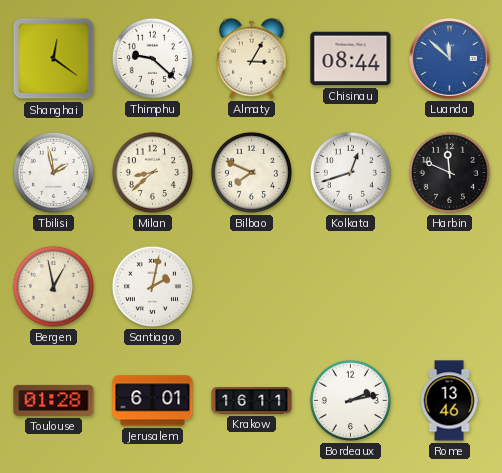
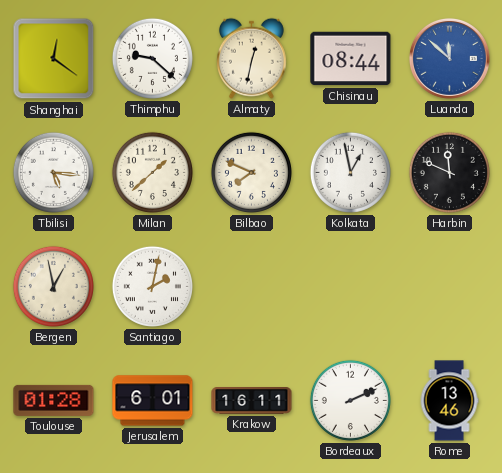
Almaty: 3:05 -> 12:32 (251, 58)
Tbilisi: 1:58 -> 5:16 (53, 172)
Milan: 8:38 -> 1:38 (152, 172)
Kolkata: 12:42 -> 12:58 (350, 172)
Bordeaux: 2:13 -> 2:11 (350, 400)
